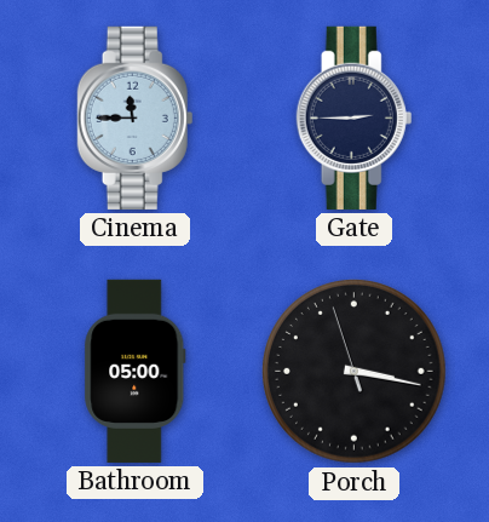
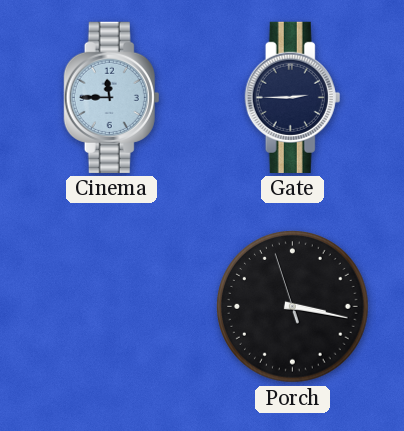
Bathroom: 05:00 -> none (136, 371)
